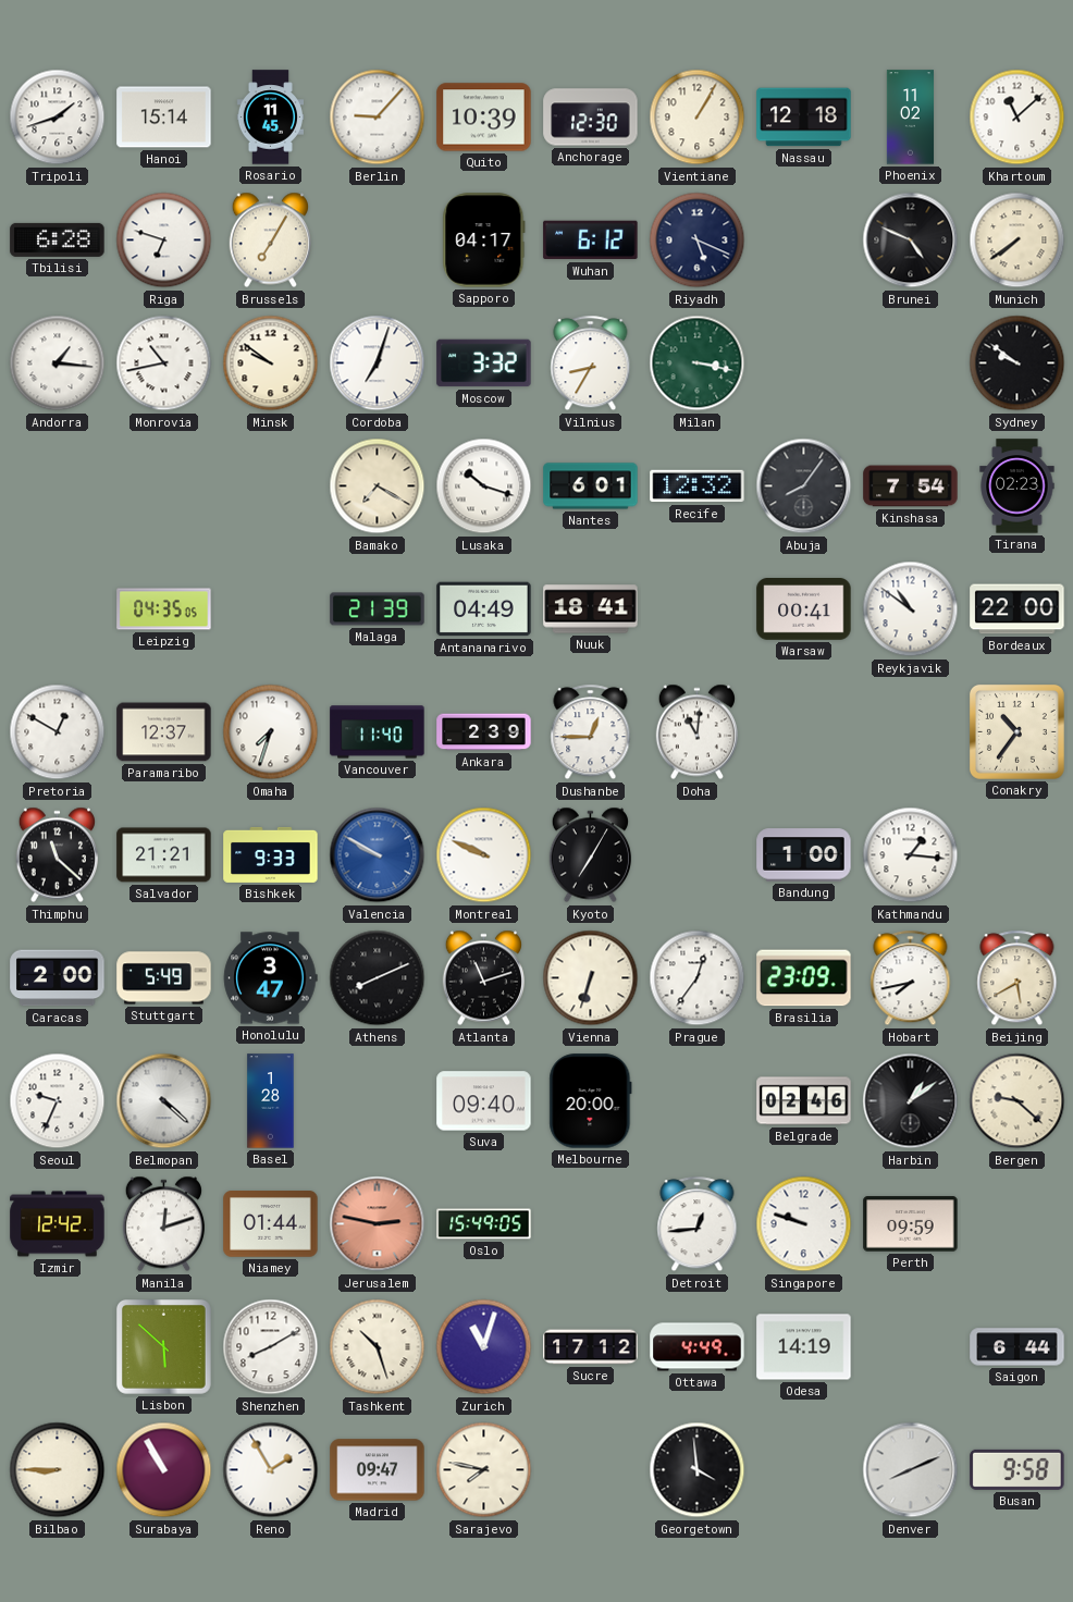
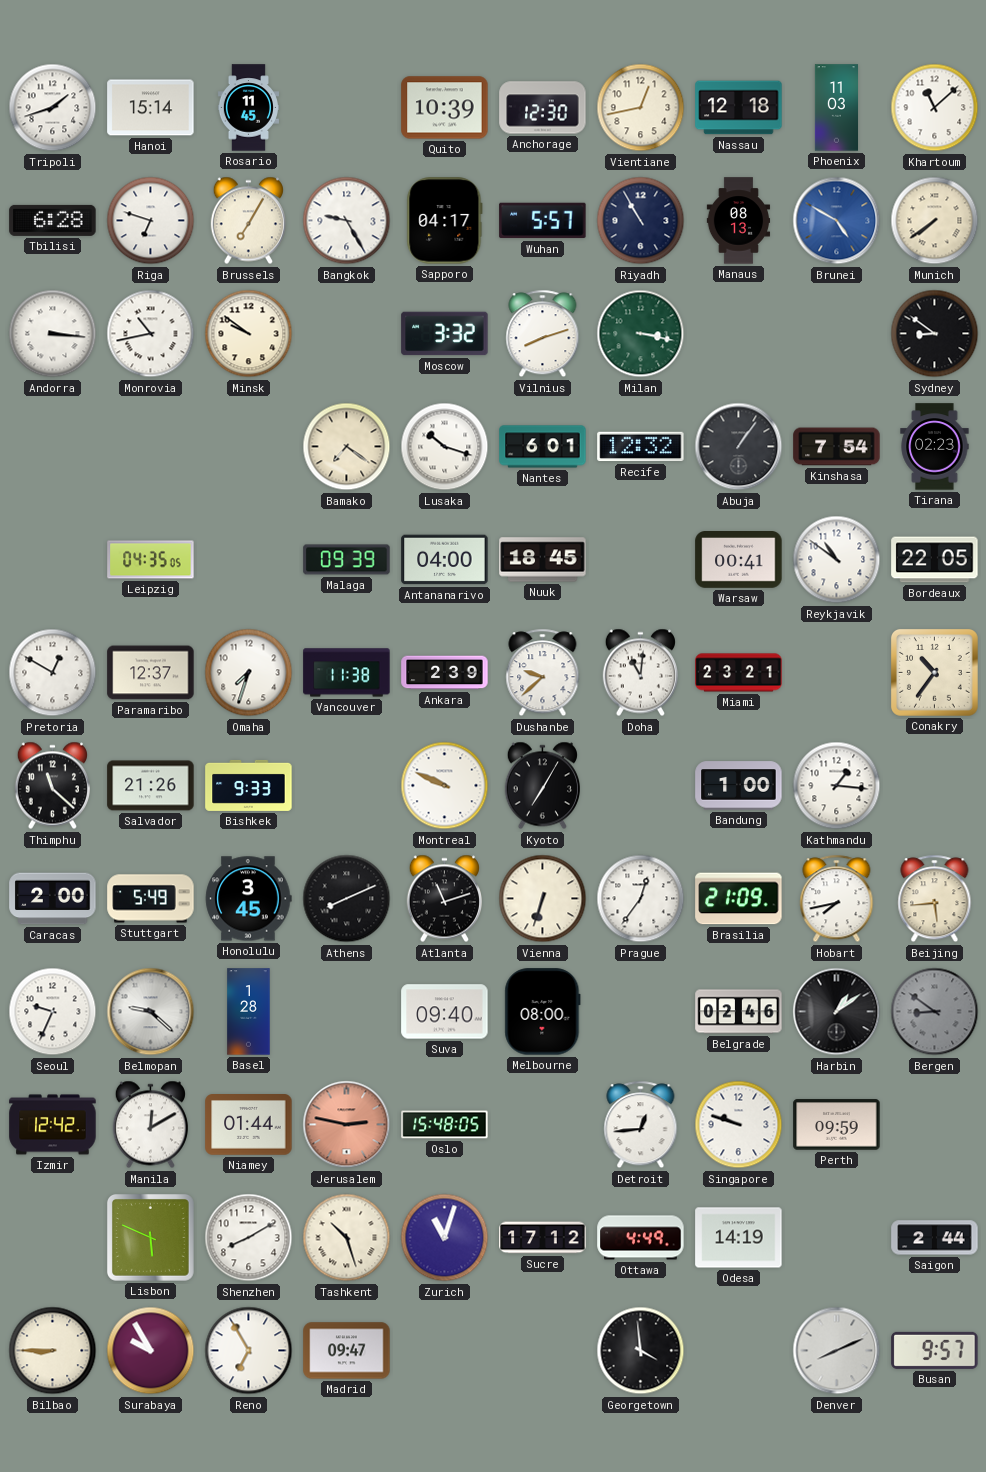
Berlin: 9:07 -> none (378, 118)
Vientiane: 1:05 -> 12:43 (641, 108)
Phoenix: 11:02 -> 11:03 (836, 108)
Bangkok: none -> 9:25 (347, 221)
Wuhan: 6:12 -> 5:57 (543, 221)
Riyadh: 5:19 -> 10:55 (641, 221)
Manaus: none -> 08:13 (739, 221)
Brunei: 4:49 -> 4:50 (837, 221)
Brunei dial: black -> blue (837, 221)
Andorra: 1:16 -> 3:16 (53, 334)
Cordoba: 7:03 -> none (378, 363)
Vilnius: 8:35 -> 8:12 (543, 334)
Sydney: 9:51 -> 8:51 (935, 334)
Bamako: 7:20 -> 7:21 (347, 447)
Abuja: 8:06 -> 1:06 (739, 447)
Malaga: 21:39 -> 09:39 (347, 560)
Antananarivo: 04:49 -> 04:00 (445, 560)
Nuuk: 18:41 -> 18:45 (543, 560)
Bordeaux: 22:00 -> 22:05 (935, 560)
Vancouver: 11:40 -> 11:38 (347, 673)
Dushanbe: 12:45 -> 9:38 (543, 673)
Miami: none -> 23:21 (739, 673)
Salvador: 21:21 -> 21:26 (151, 786)
Valencia: 9:50 -> none (378, 855)
Honolulu: 3:47 -> 3:45 (249, 899)
Brasilia: 23:09 -> 21:09 (739, 899)
Beijing: 5:40 -> 5:44 (935, 899)
Belmopan: 4:22 -> 9:22 (151, 1012)
Melbourne: 20:00 -> 08:00 (543, 1012)
Bergen: 9:22 -> 8:51 (935, 1012)
Bergen dial: cream -> grey (935, 1012)
Manila: 12:12 -> 12:10 (150, 1125)
Oslo: 15:49 -> 15:48 (445, 1125)
Lisbon: 5:52 -> 5:49 (150, 1237)
Saigon: 6:44 -> 2:44 (935, 1238)
Surabaya: 10:55 -> 9:55 (151, 1351)
Reno: 1:55 -> 6:55 (249, 1351)
Sarajevo: 7:47 -> none (484, 1470)
Busan: 9:58 -> 9:57 (935, 1350)
